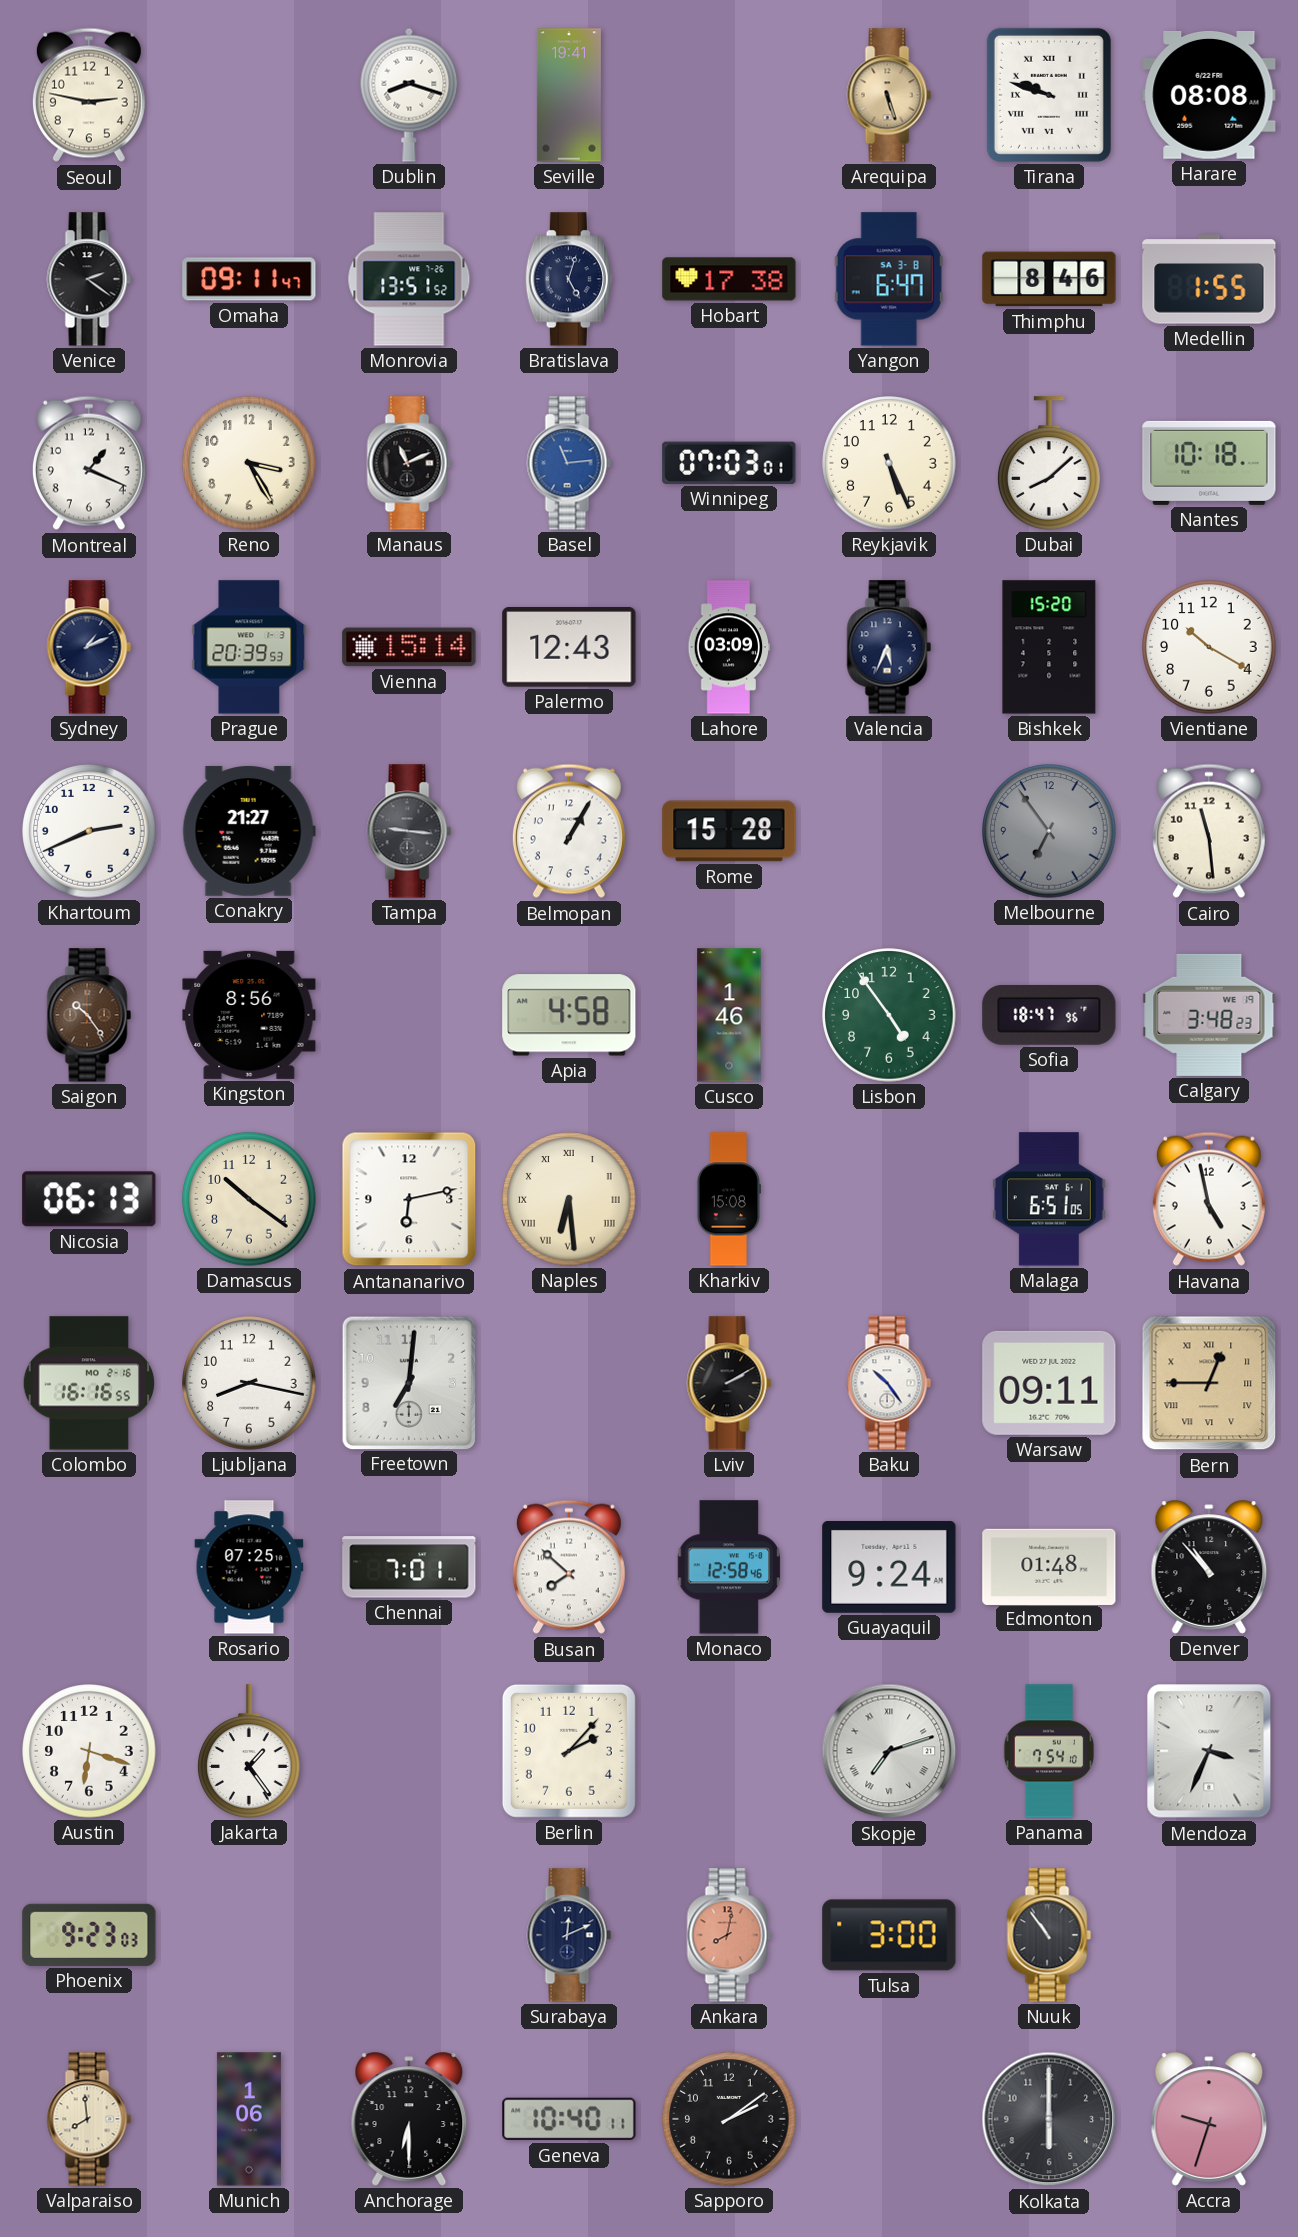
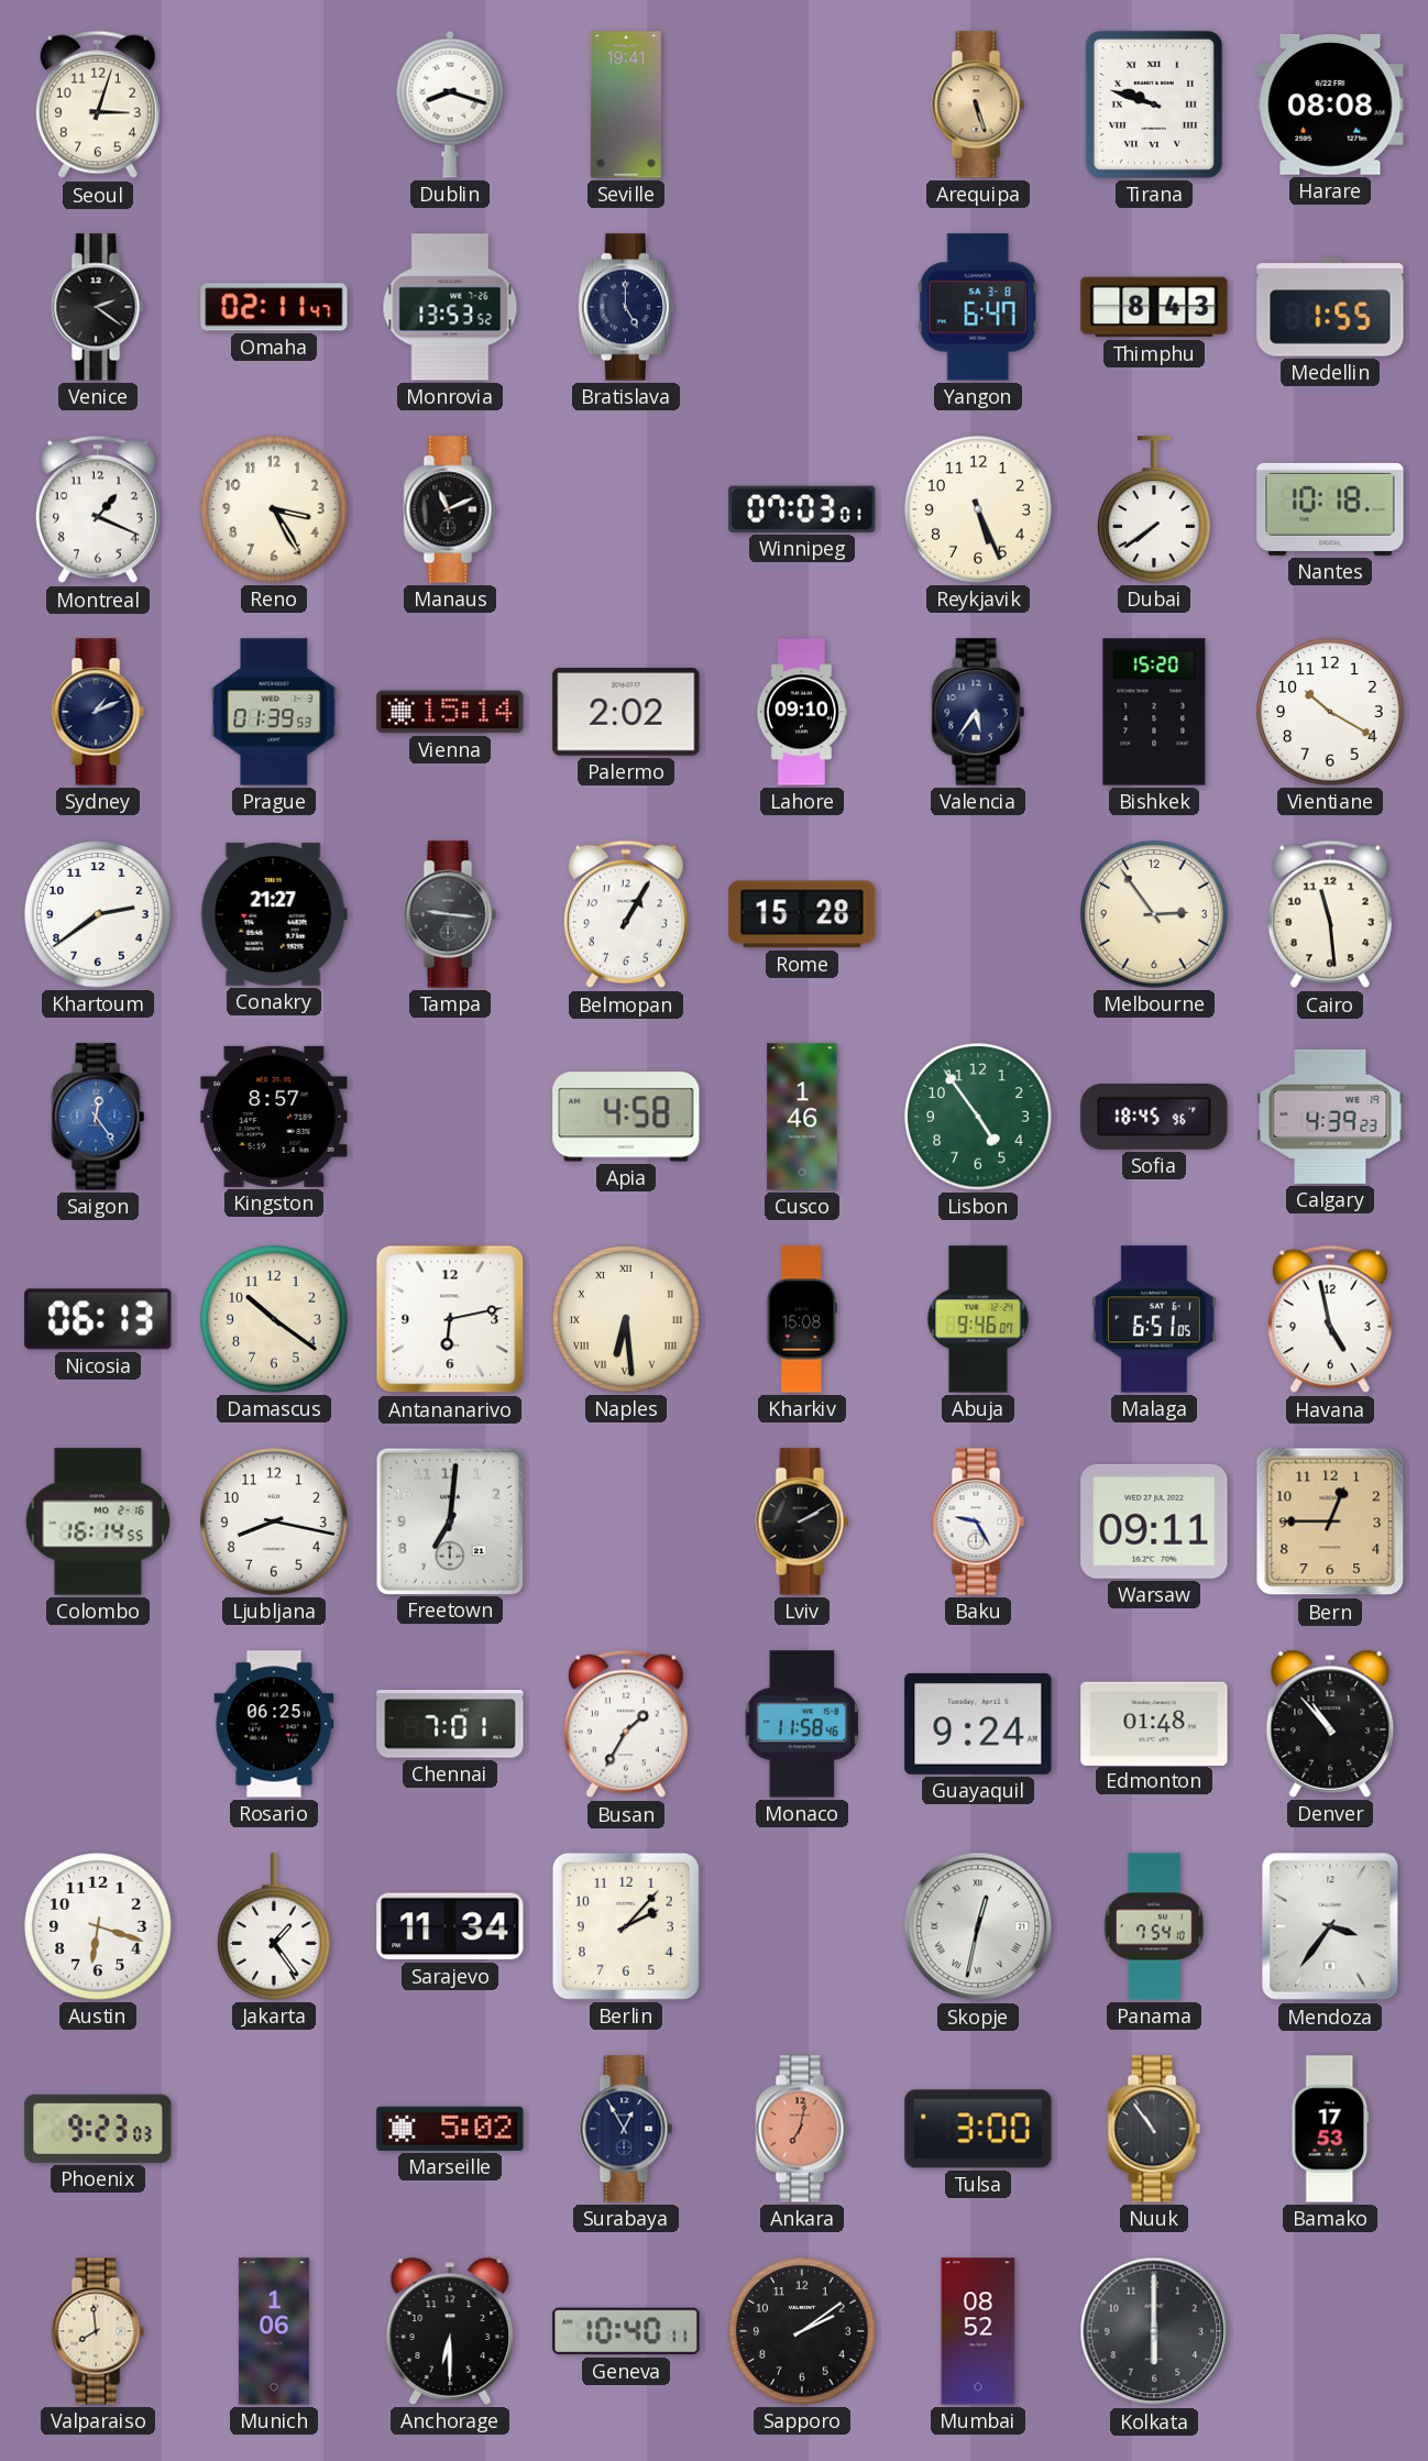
Seoul: 2:47 -> 3:03 (98, 105)
Omaha: 09:11 -> 02:11 (274, 307)
Monrovia: 13:51 -> 13:53 (450, 307)
Bratislava: 5:03 -> 5:00 (626, 307)
Hobart: 17:38 -> none (729, 279)
Thimphu: 8:46 -> 8:43 (1154, 307)
Basel: 11:14 -> none (569, 463)
Dubai: 8:08 -> 7:39 (1155, 509)
Prague: 20:39 -> 01:39 (274, 712)
Palermo: 12:43 -> 2:02 (626, 713)
Lahore: 03:09 -> 09:10 (802, 712)
Valencia: 5:34 -> 5:36 (978, 712)
Khartoum: 2:41 -> 2:39 (98, 914)
Melbourne: 6:54 -> 2:54 (1154, 914)
Melbourne dial: grey -> cream (1154, 914)
Saigon: 10:24 -> 12:24 (98, 1117)
Saigon dial: brown -> blue (98, 1117)
Kingston: 8:56 -> 8:57 (274, 1117)
Sofia: 18:47 -> 18:45 (1154, 1117)
Calgary: 3:48 -> 4:39 (1330, 1117)
Abuja: none -> 9:46 (978, 1319)
Colombo: 16:16 -> 16:14 (98, 1521)
Baku: 10:24 -> 9:25 (978, 1521)
Bern numerals: Roman -> Arabic (1330, 1521)
Rosario: 07:25 -> 06:25 (274, 1724)
Busan: 7:52 -> 1:35 (626, 1724)
Monaco: 12:58 -> 11:58 (802, 1724)
Sarajevo: none -> 11:34 (450, 1926)
Skopje: 7:12 -> 12:32 (978, 1926)
Mendoza: 3:34 -> 3:36 (1330, 1926)
Marseille: none -> 5:02 (450, 2129)
Surabaya: 12:11 -> 12:55 (626, 2129)
Ankara: 8:02 -> 7:02 (802, 2129)
Bamako: none -> 17:53 (1330, 2129)
Mumbai: none -> 08:52 (978, 2331)
Accra: 9:33 -> none (1209, 2119)
